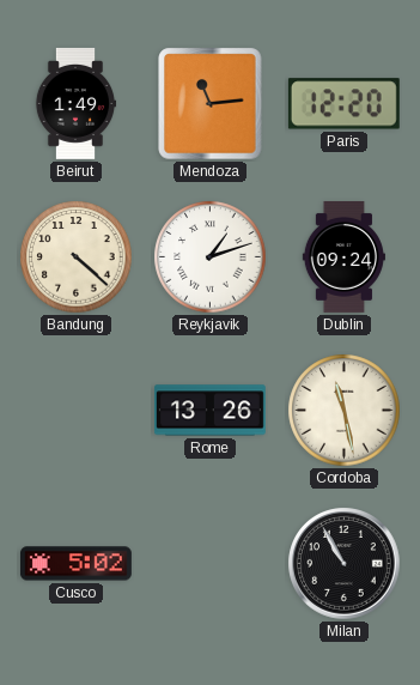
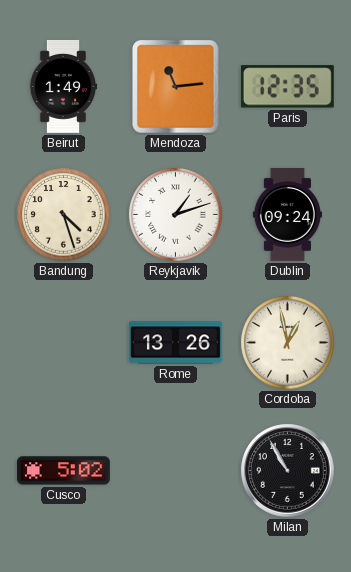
Paris: 12:20 -> 12:35 (287, 87)
Bandung: 4:22 -> 4:27 (64, 215)
Cordoba: 11:28 -> 12:58 (288, 343)
